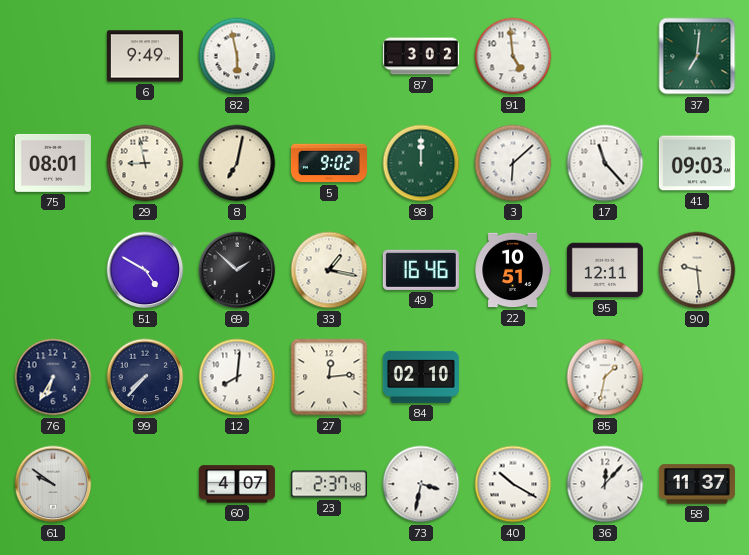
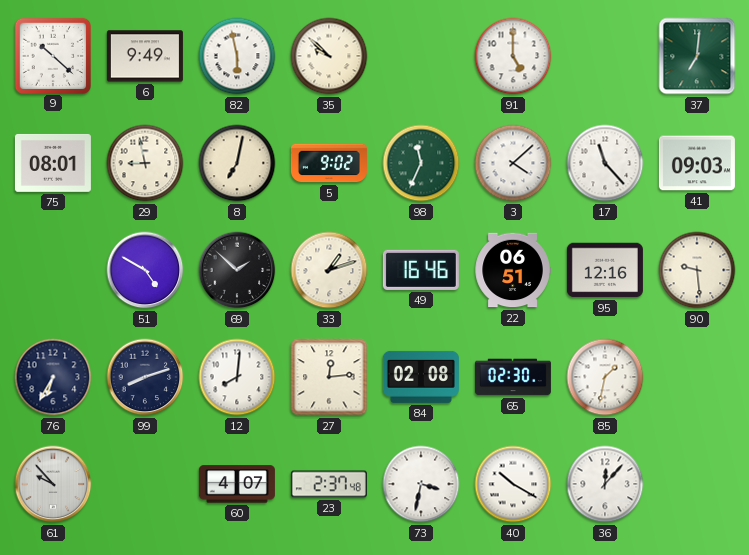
9: none -> 10:22 (52, 55)
35: none -> 9:52 (329, 56)
87: 3:02 -> none (421, 56)
91: 4:59 -> 5:00 (513, 56)
98: 12:00 -> 11:34 (421, 163)
3: 6:08 -> 4:08 (513, 163)
33: 1:17 -> 1:12 (329, 270)
22: 10:51 -> 06:51 (513, 270)
95: 12:11 -> 12:16 (605, 270)
99: 7:37 -> 8:12 (145, 377)
84: 02:10 -> 02:08 (421, 377)
65: none -> 02:30 (513, 377)
61: 9:51 -> 9:53 (53, 484)
58: 11:37 -> none (697, 484)
